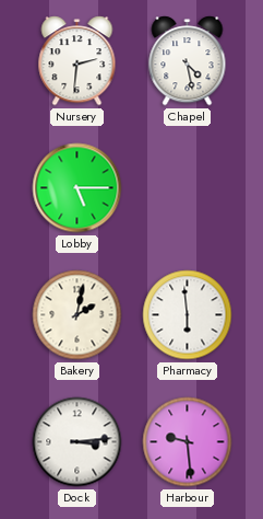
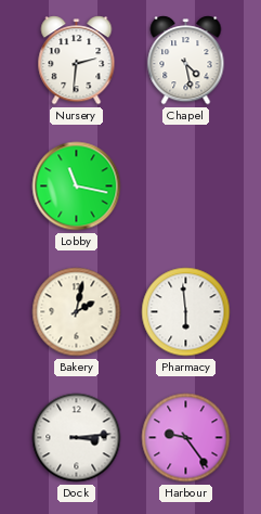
Lobby: 5:15 -> 11:17 (77, 187)
Harbour: 9:29 -> 9:24 (186, 438)
